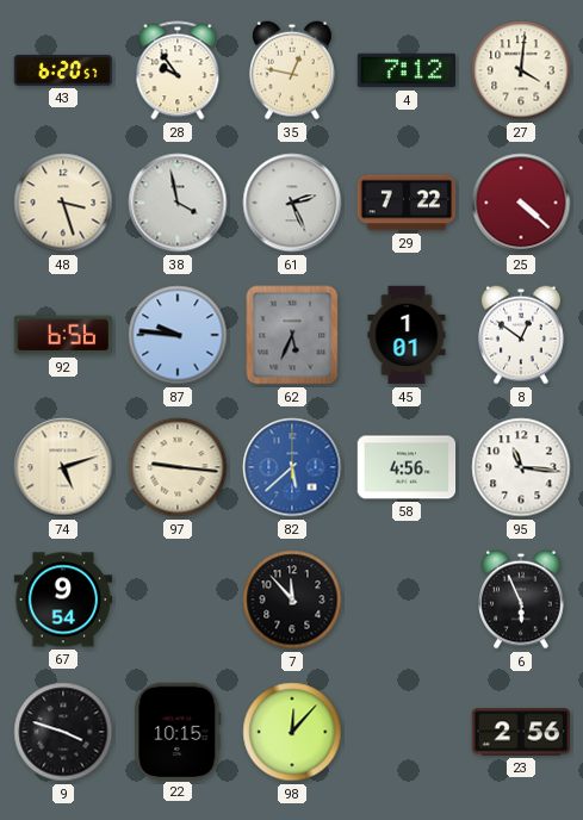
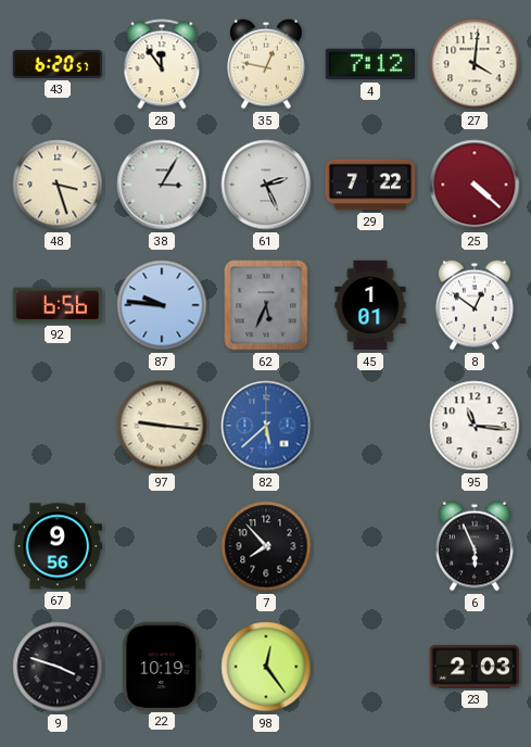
28: 9:54 -> 11:54 (162, 64)
38: 3:58 -> 3:05 (162, 185)
74: 5:12 -> none (63, 467)
58: 4:56 -> none (407, 467)
67: 9:54 -> 9:56 (58, 546)
7: 11:53 -> 7:53 (266, 546)
22: 10:15 -> 10:19 (162, 666)
98: 12:07 -> 12:24 (266, 667)
23: 2:56 -> 2:03 (475, 667)
